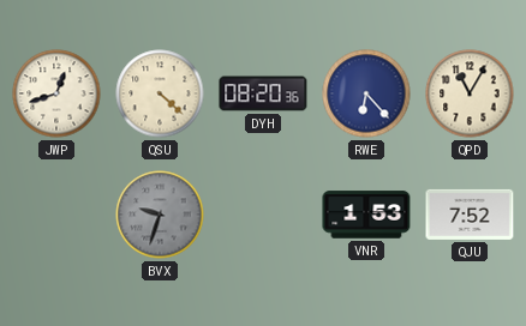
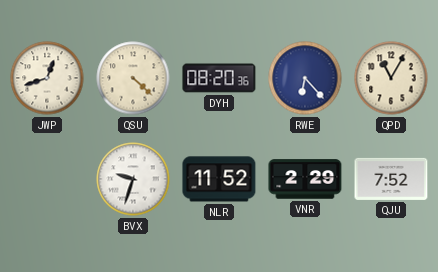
BVX dial: grey -> white (133, 179)
NLR: none -> 11:52 (219, 179)
VNR: 1:53 -> 2:29 (305, 179)
